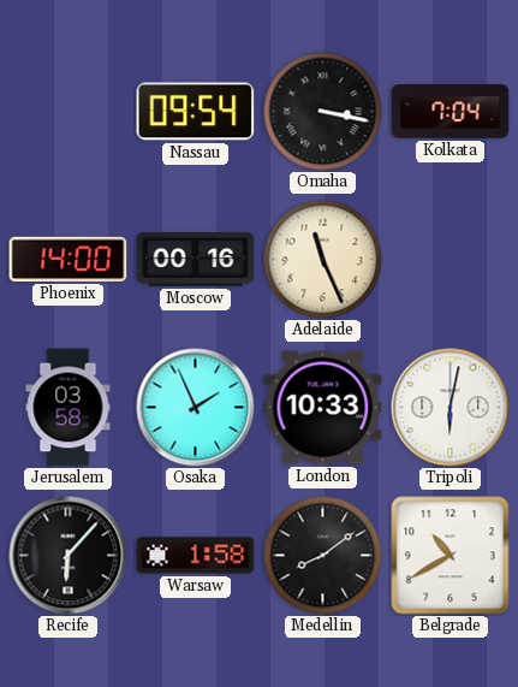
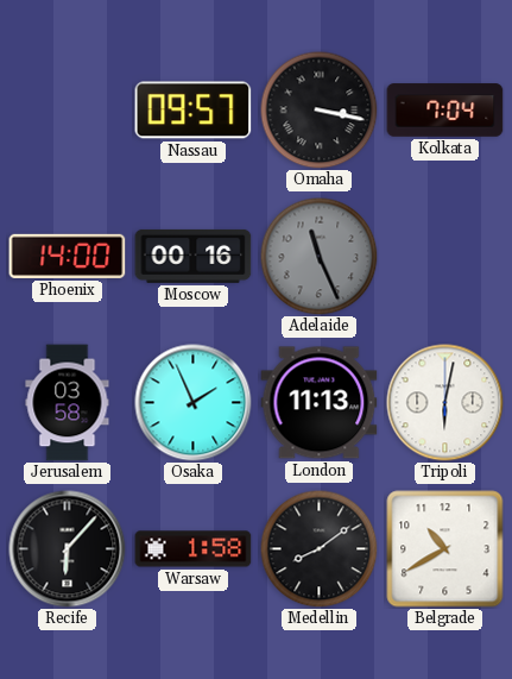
Nassau: 09:54 -> 09:57 (194, 111)
Adelaide dial: cream -> grey (320, 257)
London: 10:33 -> 11:13 (320, 403)
